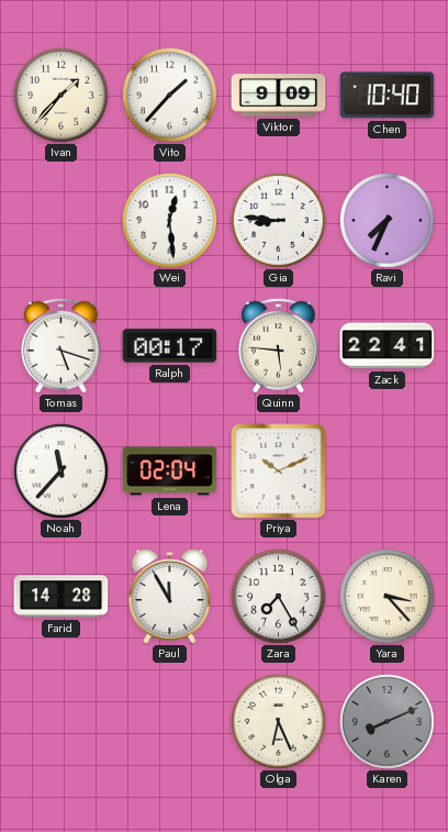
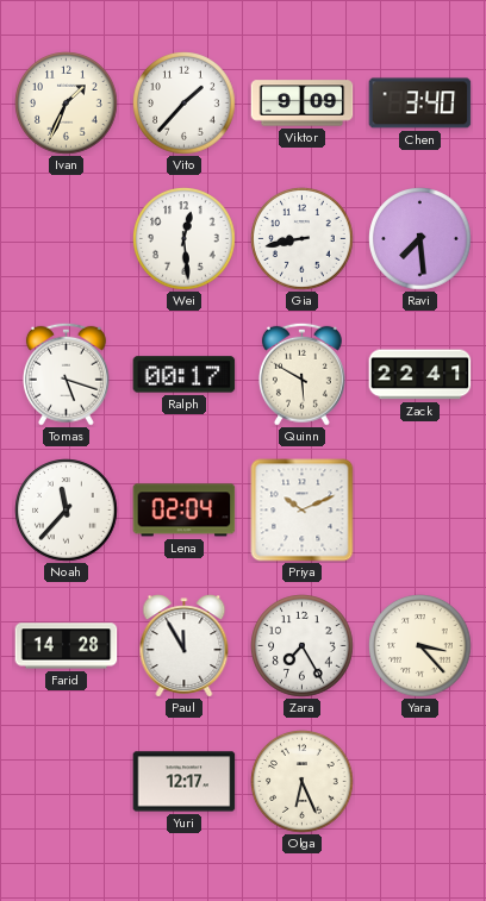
Ivan: 1:37 -> 1:34 (67, 104)
Chen: 10:40 -> 3:40 (420, 104)
Gia: 8:46 -> 8:43 (303, 239)
Ravi: 7:34 -> 7:29 (420, 239)
Quinn: 5:46 -> 5:50 (301, 374)
Yuri: none -> 12:17 (185, 782)
Karen: 8:11 -> none (388, 722)
